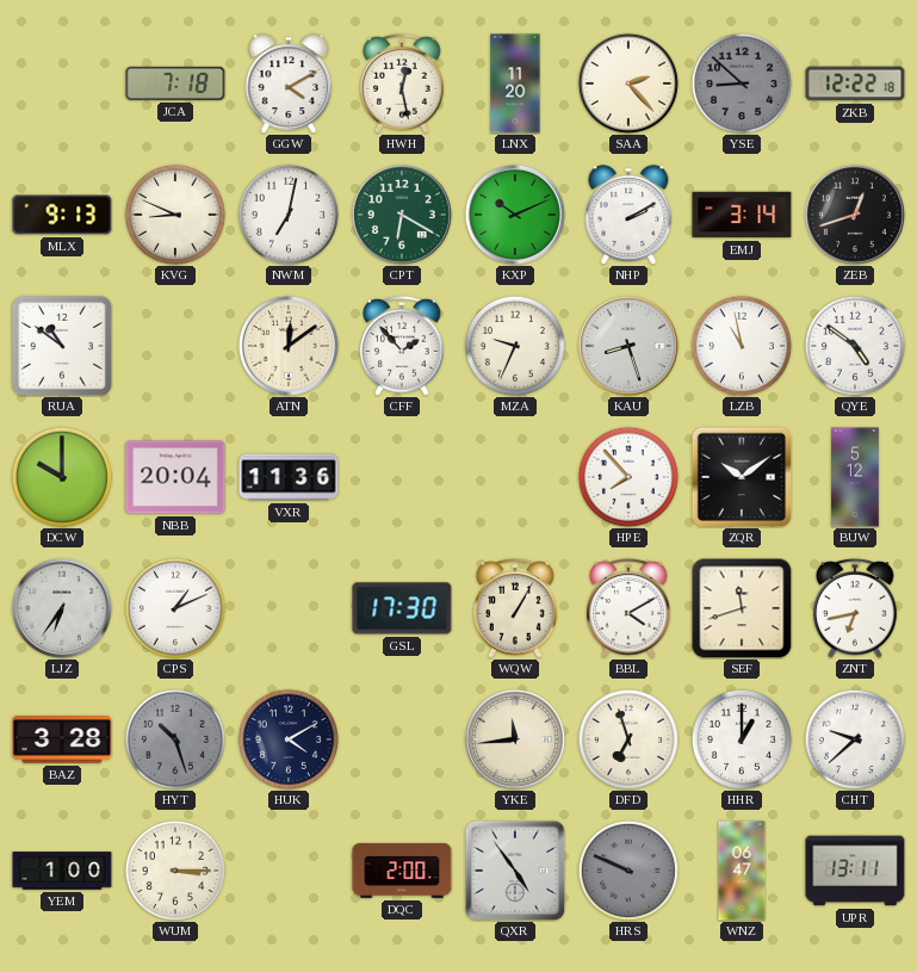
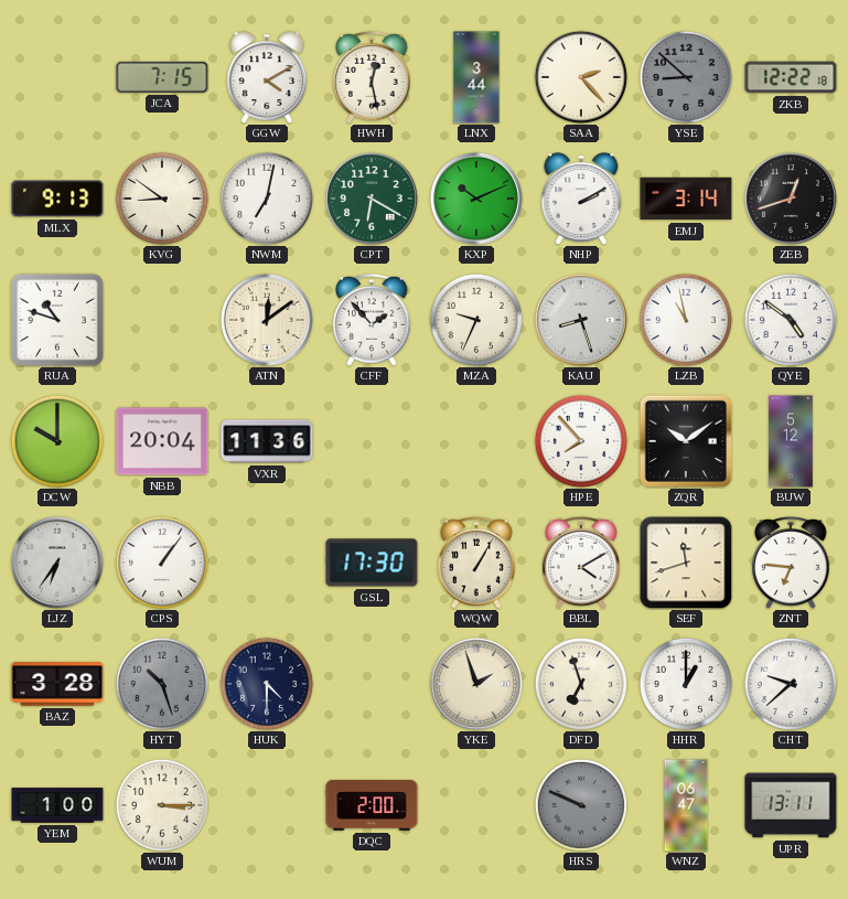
JCA: 7:18 -> 7:15 (162, 77)
LNX: 11:20 -> 3:44 (476, 77)
KVG: 8:49 -> 8:51 (162, 199)
RUA: 10:51 -> 10:48 (57, 320)
CPS: 1:11 -> 1:06 (162, 563)
ZNT: 6:43 -> 6:46 (791, 564)
HUK: 4:10 -> 4:30 (267, 684)
YKE: 11:44 -> 1:57 (476, 684)
QXR: 4:54 -> none (514, 869)
